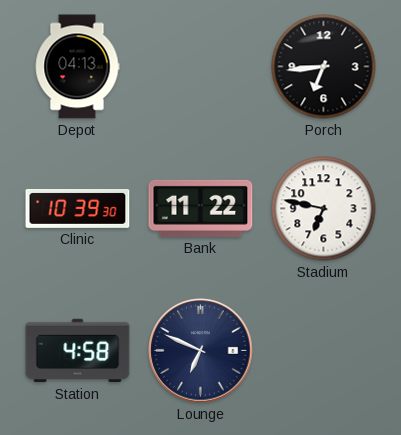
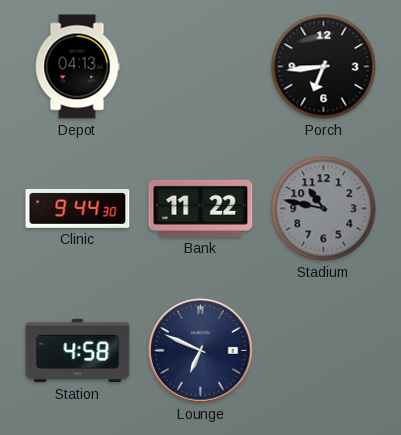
Clinic: 10:39 -> 9:44 (78, 209)
Stadium: 6:47 -> 10:47 (324, 209)
Stadium dial: white -> grey (324, 209)
